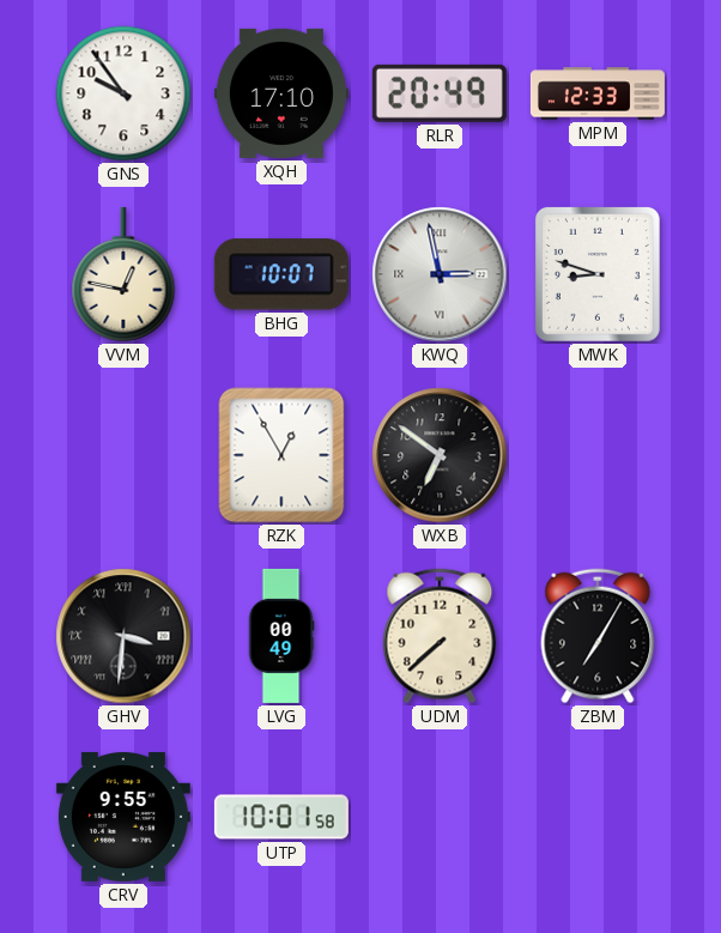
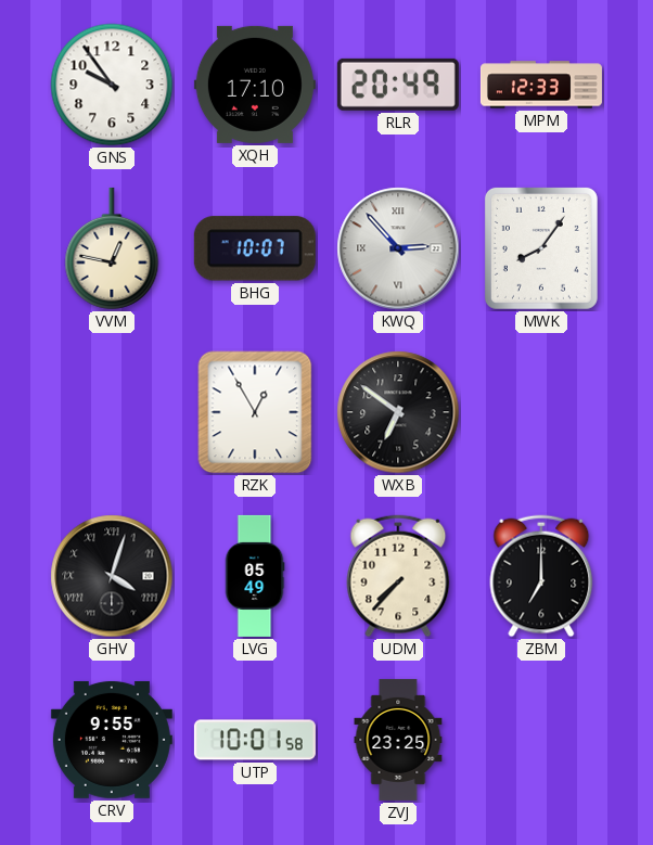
KWQ: 2:58 -> 2:53 (398, 248)
MWK: 8:48 -> 8:06 (541, 248)
GHV: 3:31 -> 4:03 (112, 576)
LVG: 00:49 -> 05:49 (255, 576)
UDM: 7:38 -> 7:37 (398, 576)
ZBM: 7:05 -> 7:00 (541, 576)
ZVJ: none -> 23:25 (398, 740)
